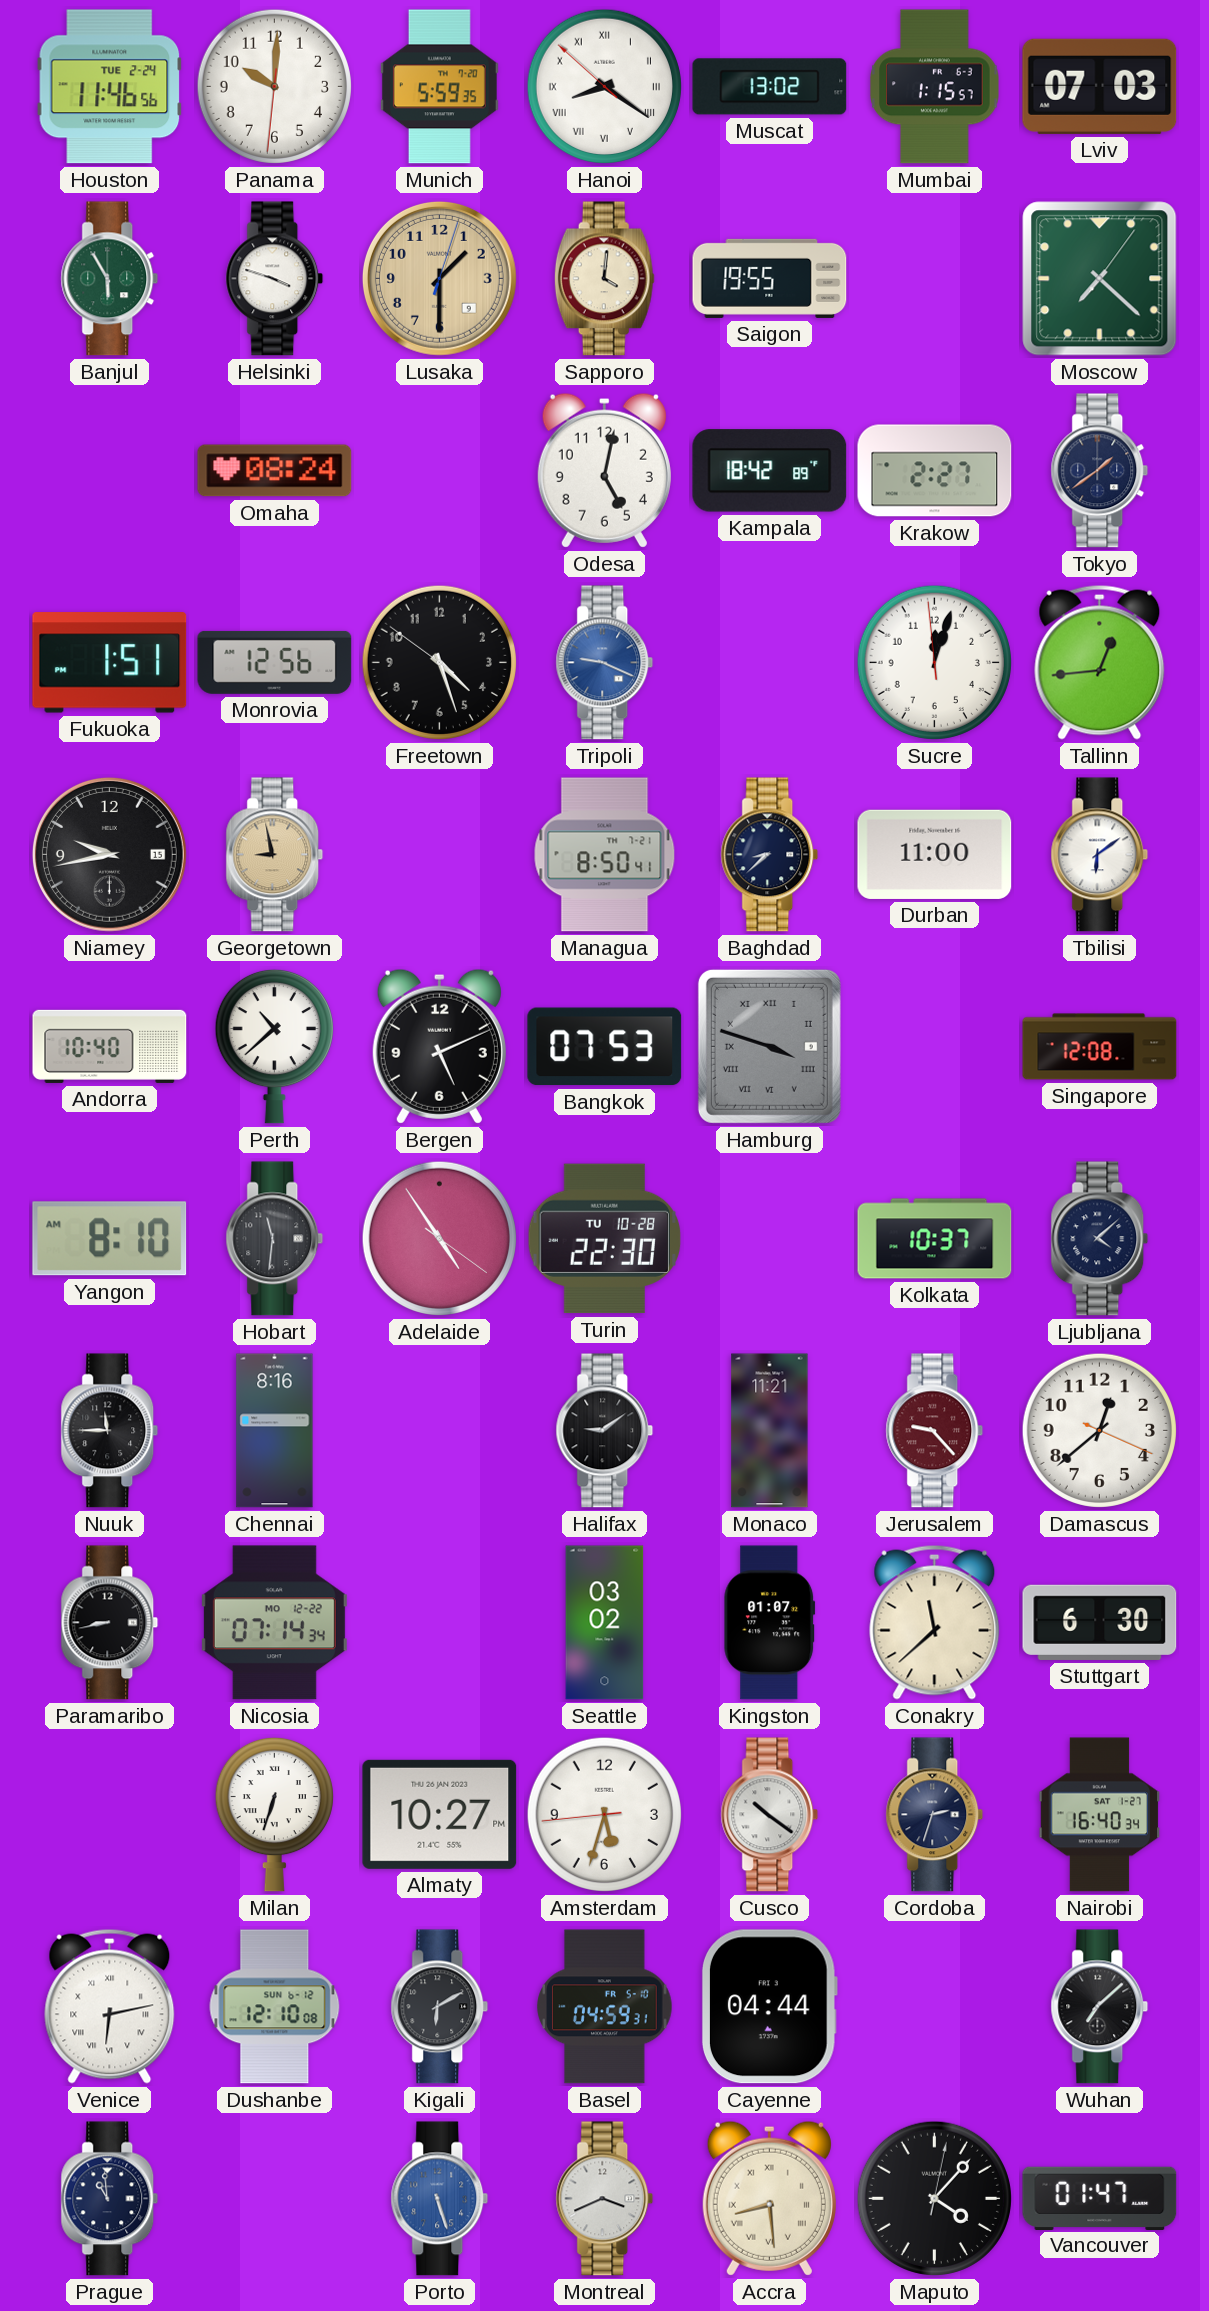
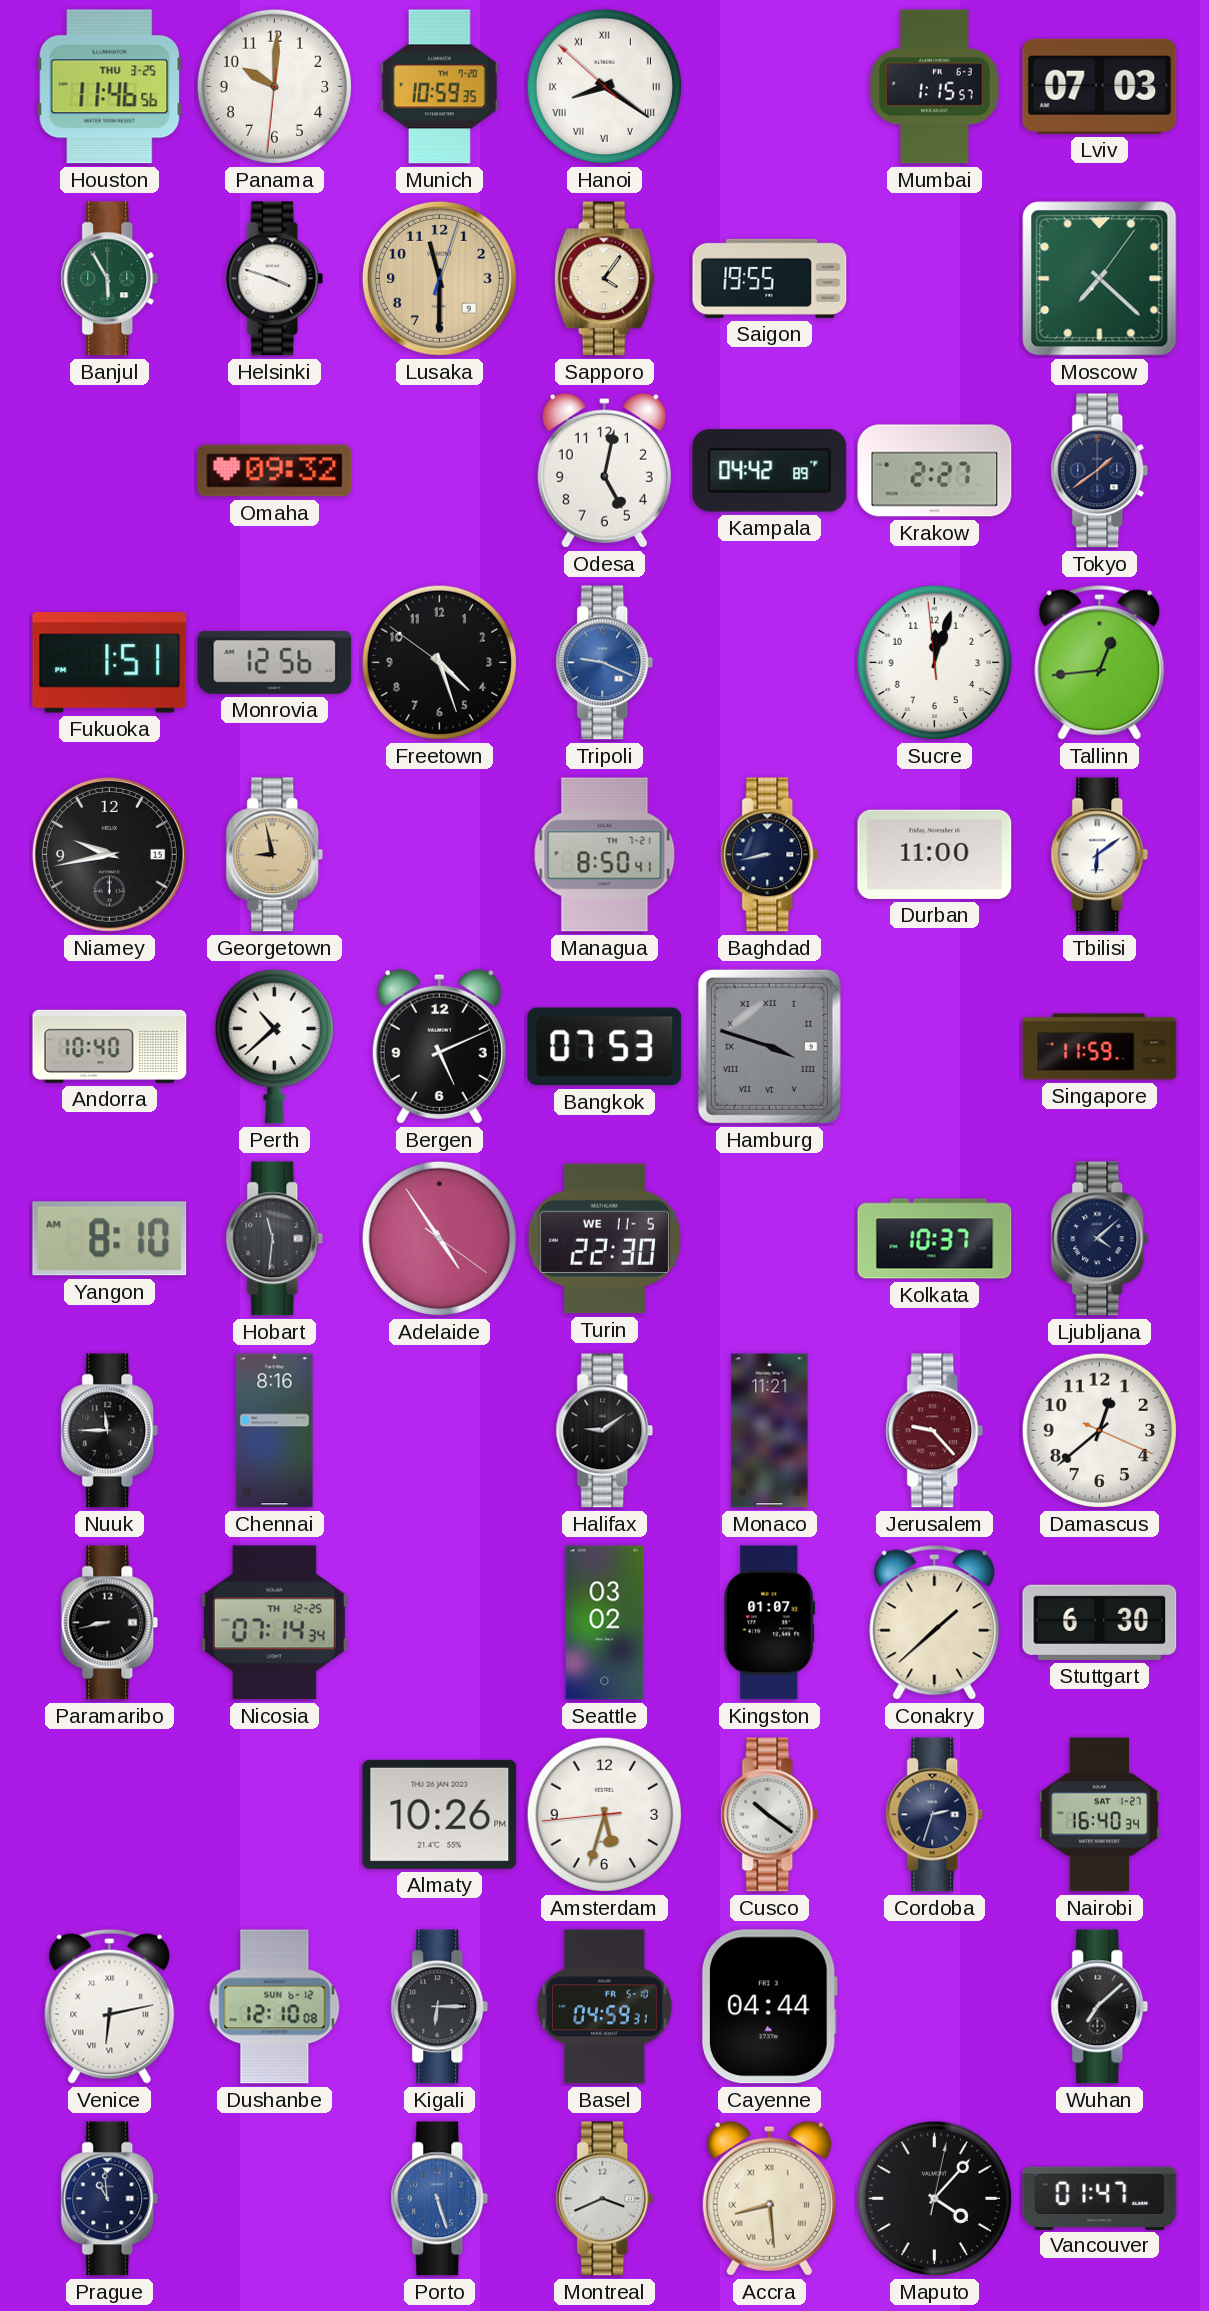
Houston date: TUE 2-24 -> THU 3-25 (110, 87)
Munich: 5:59 -> 10:59 (439, 87)
Muscat: 13:02 -> none (770, 87)
Lusaka: 1:30 -> 11:30 (439, 278)
Sapporo: 4:01 -> 4:06 (604, 279)
Omaha: 08:24 -> 09:32 (275, 471)
Kampala: 18:42 -> 04:42 (770, 471)
Baghdad: 8:38 -> 8:43 (770, 855)
Singapore: 12:08 -> 11:59 (1100, 1047)
Turin date: TU 10-28 -> WE 11-5 (604, 1239)
Nicosia date: MO 12-22 -> TH 12-25 (274, 1623)
Conakry: 11:38 -> 1:38 (935, 1622)
Milan: 6:33 -> none (274, 1814)
Almaty: 10:27 -> 10:26 (440, 1814)
Kigali: 6:10 -> 6:15 (440, 2007)
